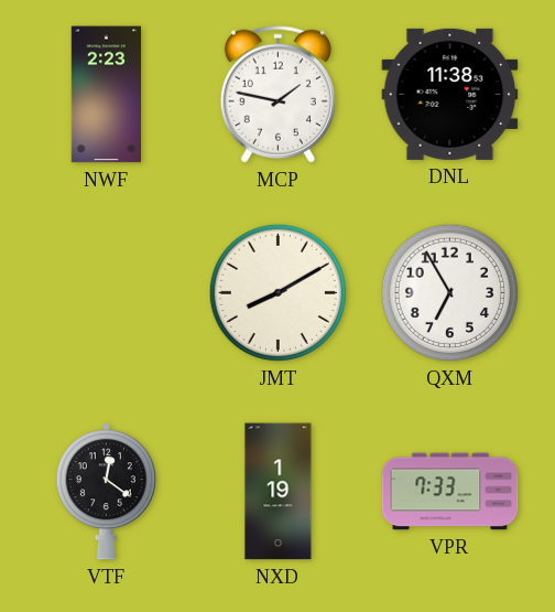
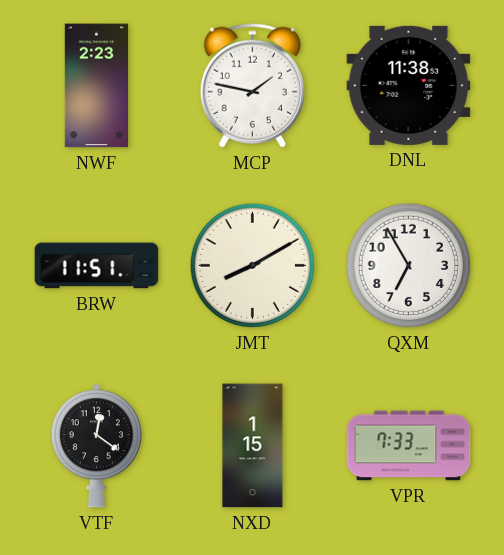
BRW: none -> 11:51 (97, 266)
NXD: 1:19 -> 1:15 (253, 446)
